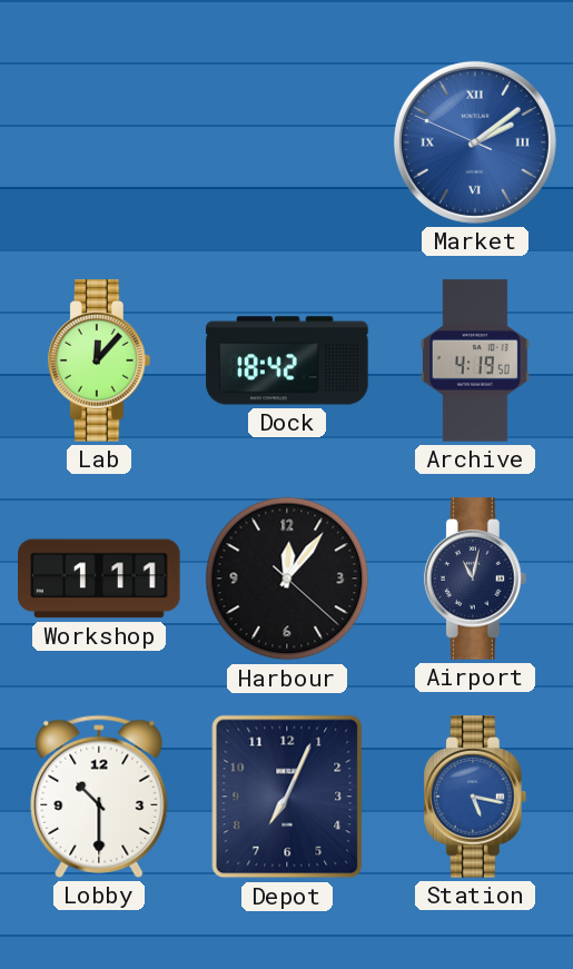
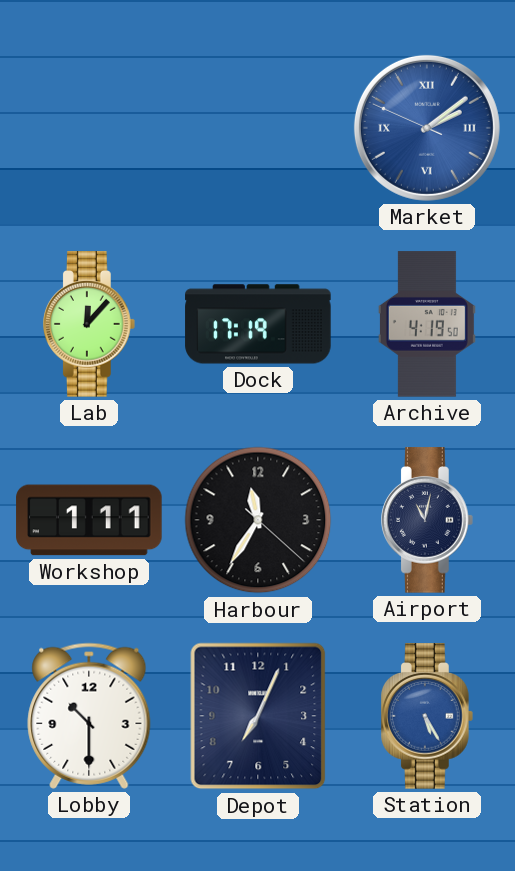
Dock: 18:42 -> 17:19 (258, 324)
Harbour: 12:06 -> 11:35 (258, 520)
Station: 5:17 -> 5:25 (428, 716)
